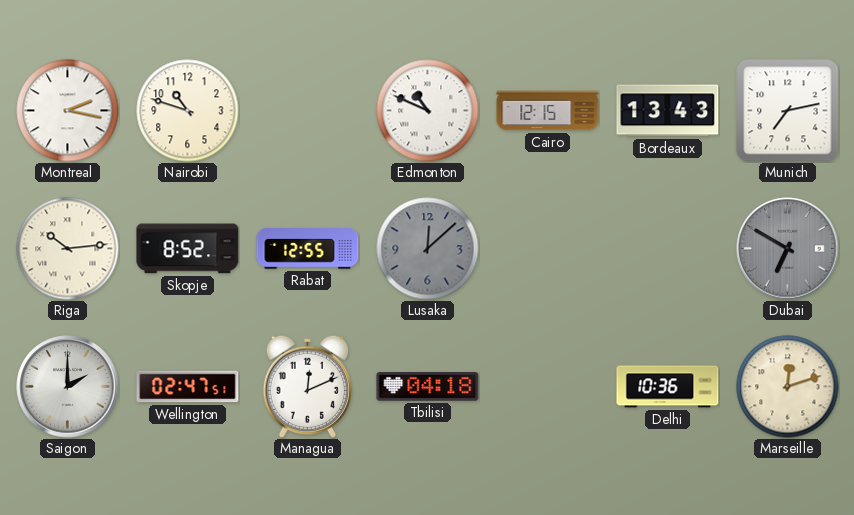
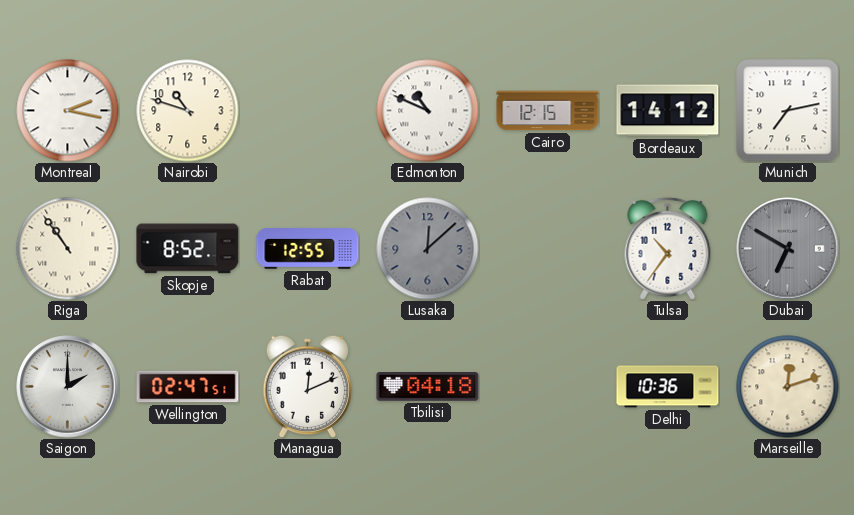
Bordeaux: 13:43 -> 14:12 (668, 111)
Riga: 10:14 -> 10:54 (68, 249)
Tulsa: none -> 10:36 (668, 248)
